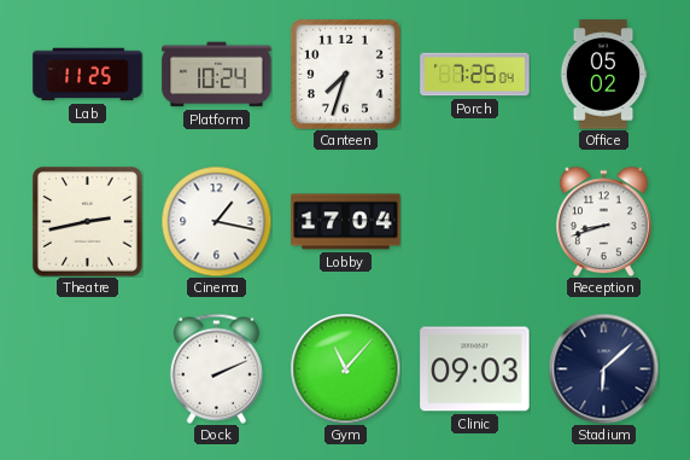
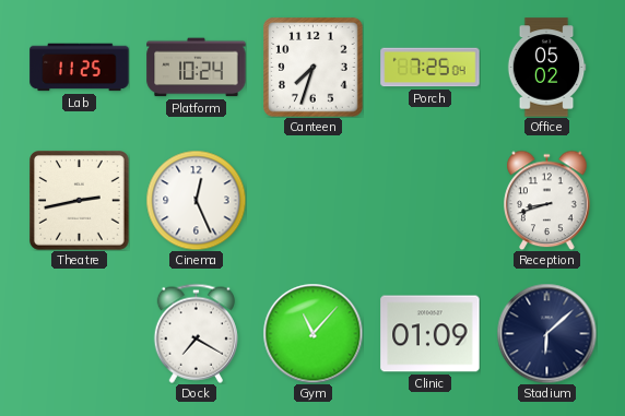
Cinema: 1:17 -> 12:26 (196, 200)
Lobby: 17:04 -> none (346, 222)
Dock: 2:11 -> 7:20 (196, 333)
Clinic: 09:03 -> 01:09 (431, 334)
